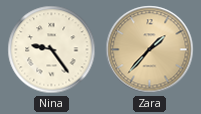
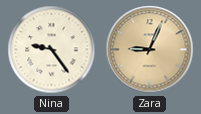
Zara: 1:37 -> 9:04 (150, 50)
